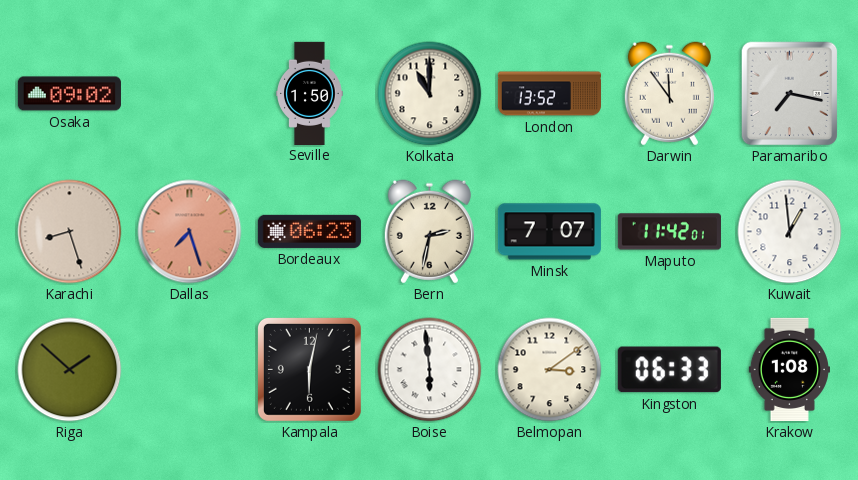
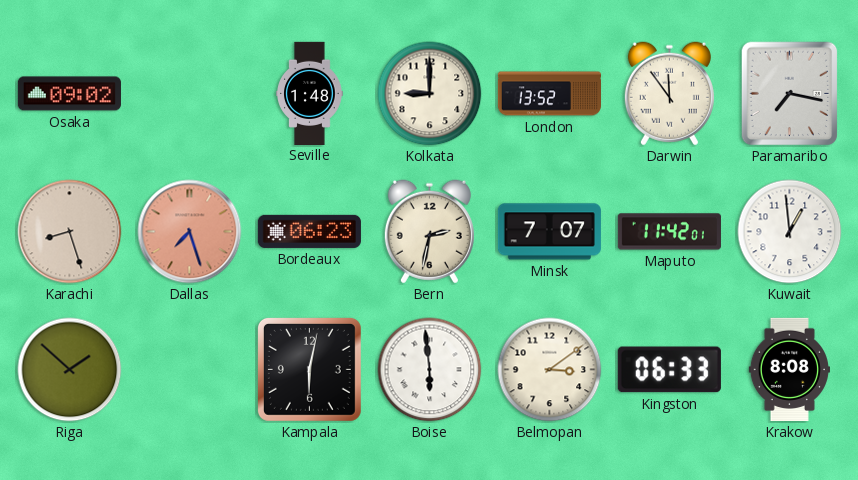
Seville: 1:50 -> 1:48 (310, 93)
Kolkata: 11:00 -> 9:00 (430, 94)
Krakow: 1:08 -> 8:08 (789, 369)
